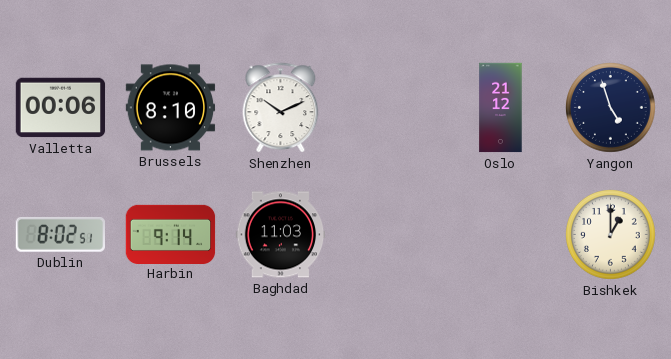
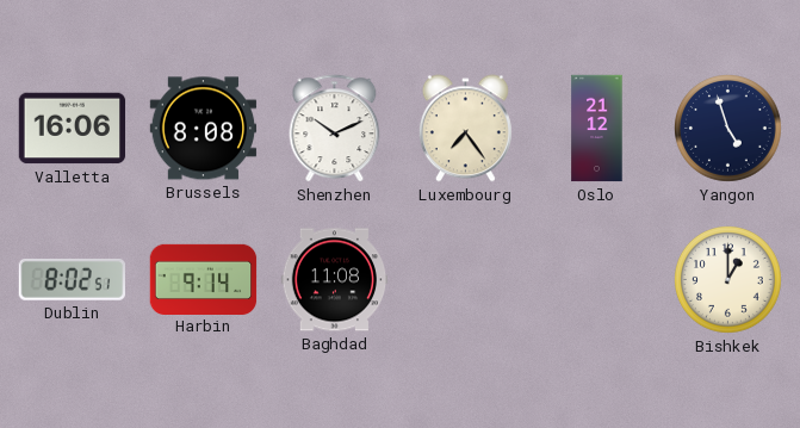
Valletta: 00:06 -> 16:06 (73, 129)
Brussels: 8:10 -> 8:08 (204, 129)
Luxembourg: none -> 7:24 (465, 129)
Baghdad: 11:03 -> 11:08 (335, 280)
